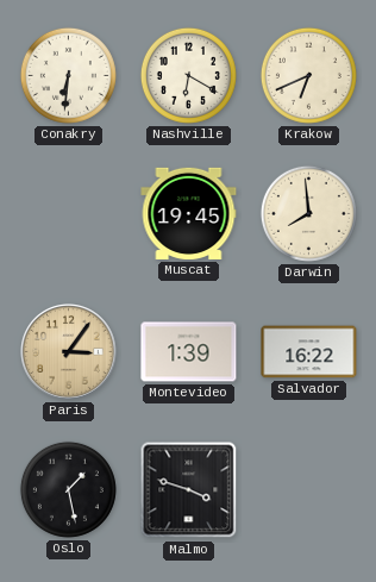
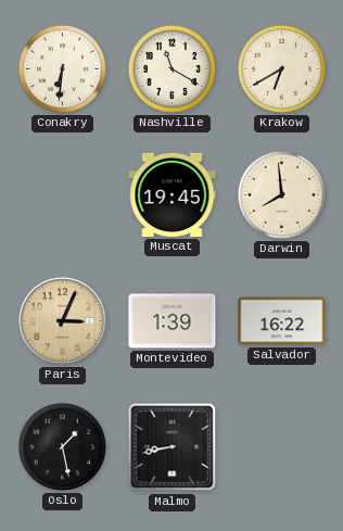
Nashville: 6:20 -> 11:20 (171, 68)
Krakow: 6:41 -> 6:40 (281, 68)
Paris: 3:06 -> 3:04 (63, 321)
Malmo: 3:48 -> 8:43 (173, 447)
